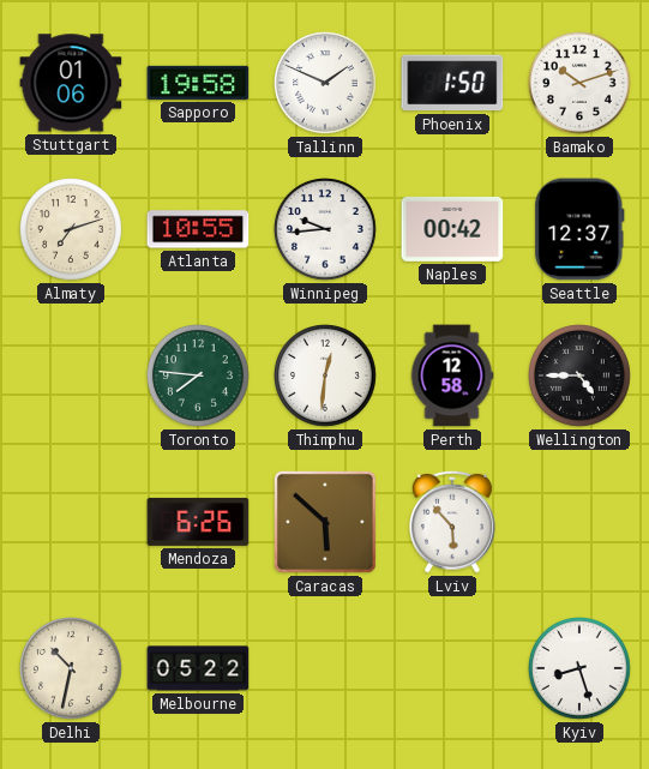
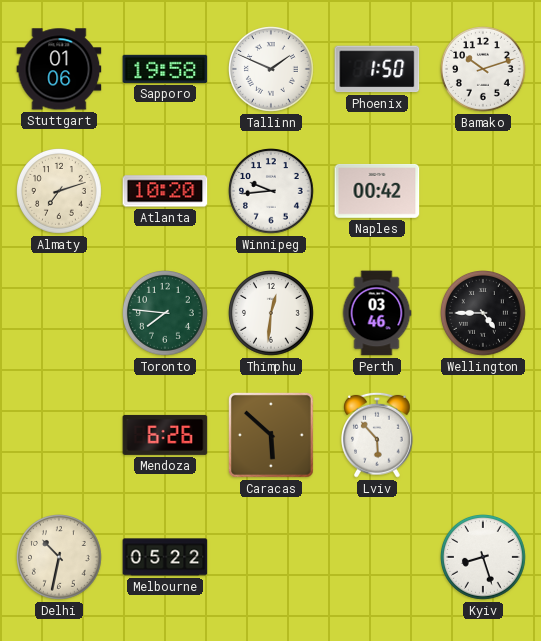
Atlanta: 10:55 -> 10:20 (165, 191)
Seattle: 12:37 -> none (579, 229)
Perth: 12:58 -> 03:46 (377, 313)
